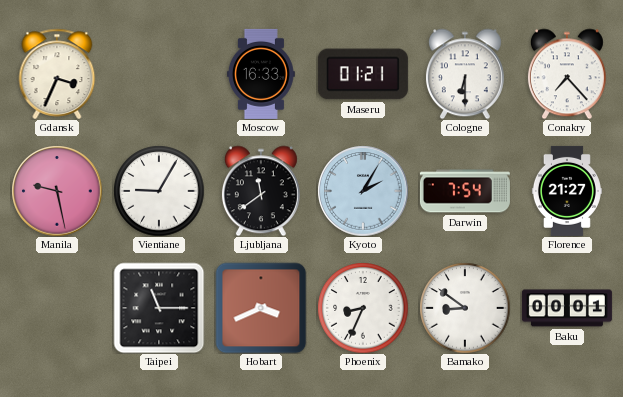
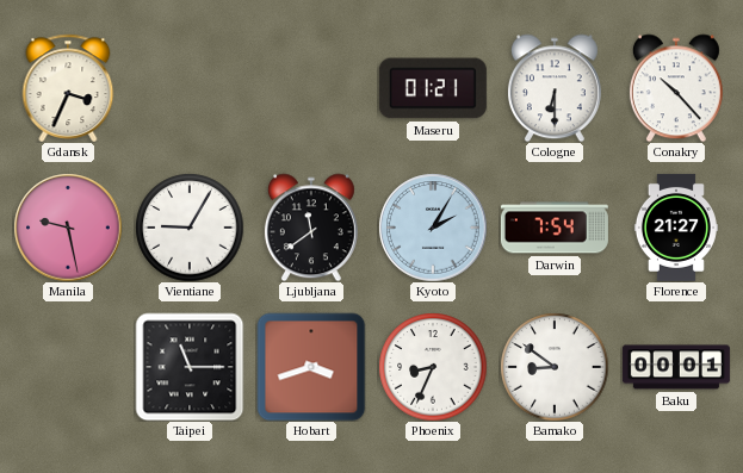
Moscow: 16:33 -> none (261, 74)
Conakry: 7:23 -> 10:23 (676, 88)
Hobart: 3:41 -> 3:42 (311, 367)
